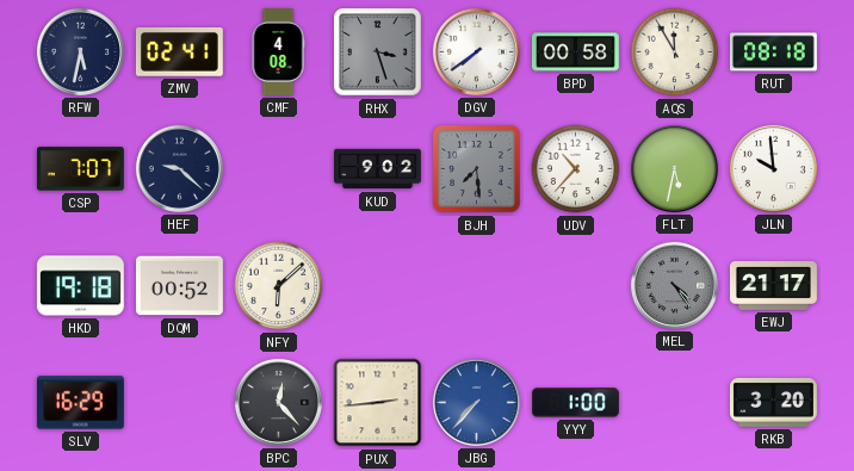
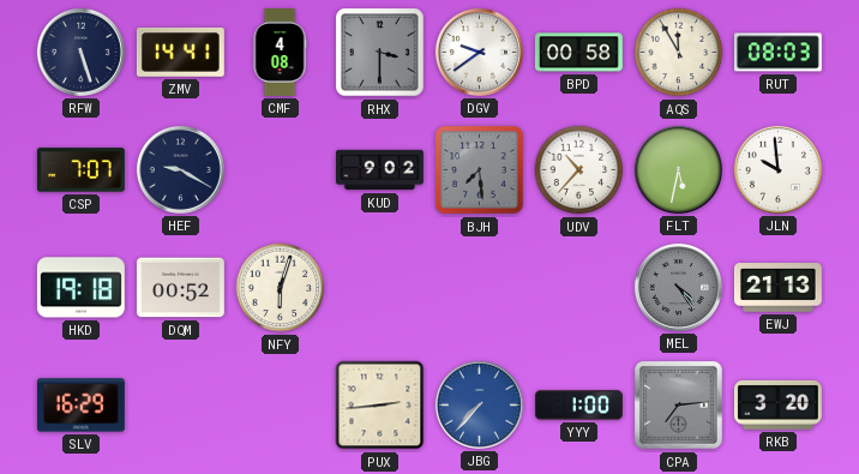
RFW: 5:32 -> 5:27 (80, 52)
ZMV: 02:41 -> 14:41 (180, 53)
RHX: 3:27 -> 3:30 (380, 53)
DGV: 7:39 -> 9:39 (479, 52)
RUT: 08:18 -> 08:03 (777, 53)
HEF: 9:22 -> 9:20 (180, 169)
NFY: 6:08 -> 6:03 (281, 288)
EWJ: 21:17 -> 21:13 (777, 288)
BPC: 12:23 -> none (278, 402)
CPA: none -> 7:14 (679, 406)
